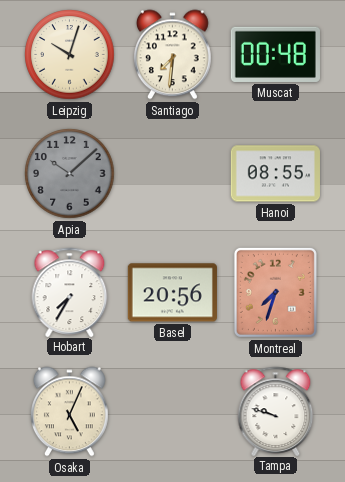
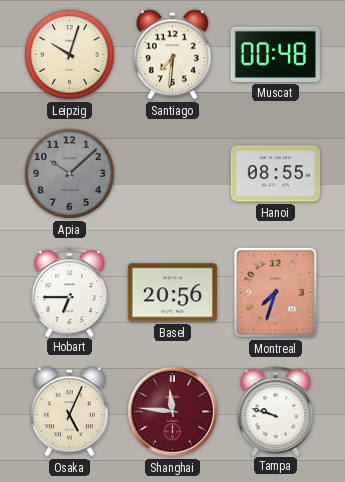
Hobart: 7:35 -> 6:45 (70, 292)
Shanghai: none -> 11:46 (173, 412)
